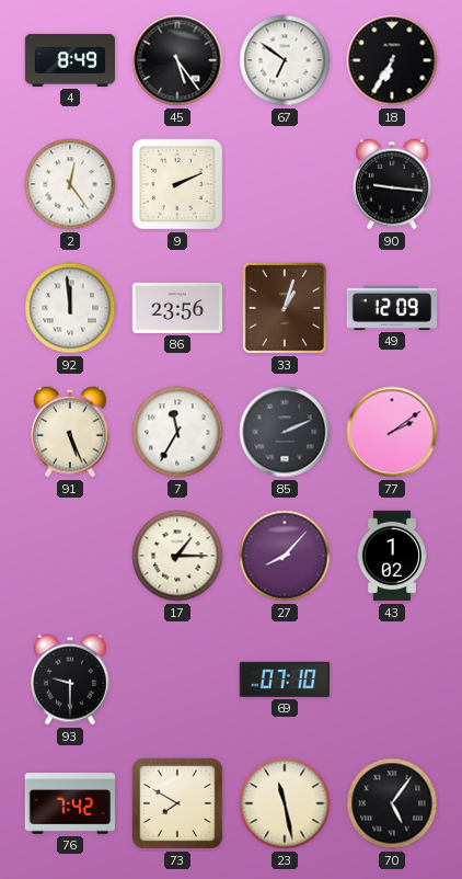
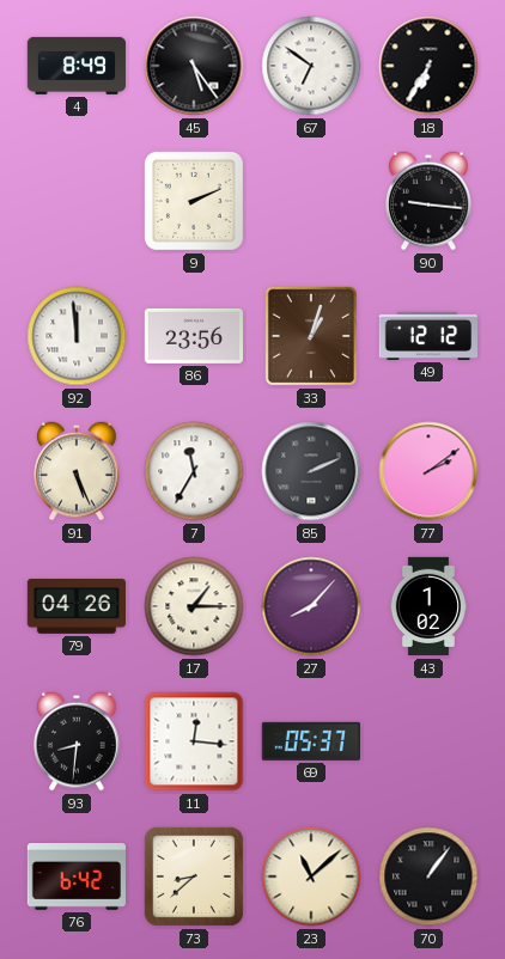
2: 12:24 -> none (70, 184)
49: 12:09 -> 12:12 (427, 336)
79: none -> 04:26 (75, 606)
93: 9:30 -> 8:31 (77, 741)
11: none -> 12:16 (194, 741)
69: 07:10 -> 05:37 (311, 741)
76: 7:42 -> 6:42 (75, 878)
73: 7:50 -> 8:38 (194, 876)
23: 11:28 -> 11:08 (311, 876)
70: 5:06 -> 1:06 (428, 876)
